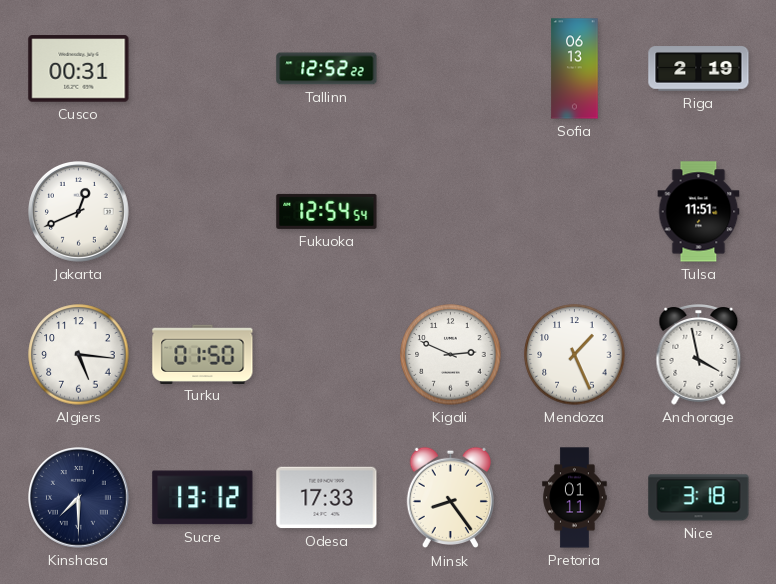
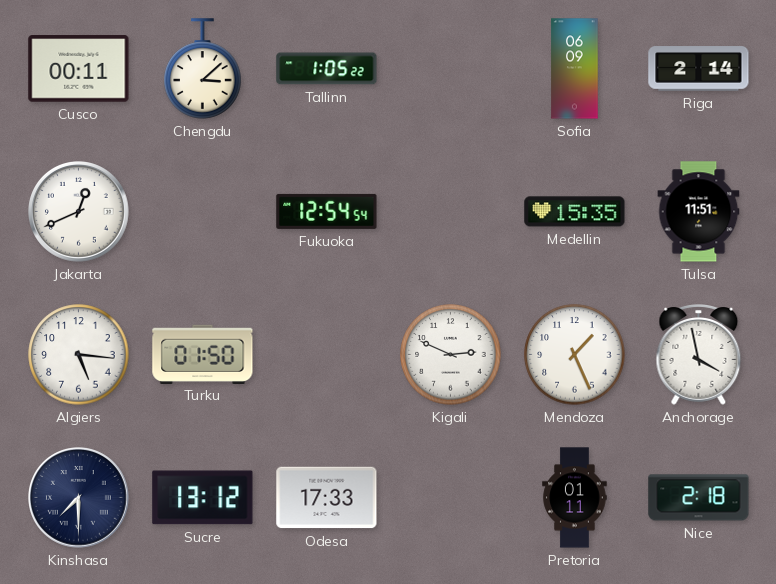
Cusco: 00:31 -> 00:11 (79, 69)
Chengdu: none -> 3:08 (203, 69)
Tallinn: 12:52 -> 1:05 (327, 69)
Sofia: 06:13 -> 06:09 (575, 69)
Riga: 2:19 -> 2:14 (699, 69)
Medellin: none -> 15:35 (575, 212)
Minsk: 8:24 -> none (450, 498)
Nice: 3:18 -> 2:18 (699, 498)
